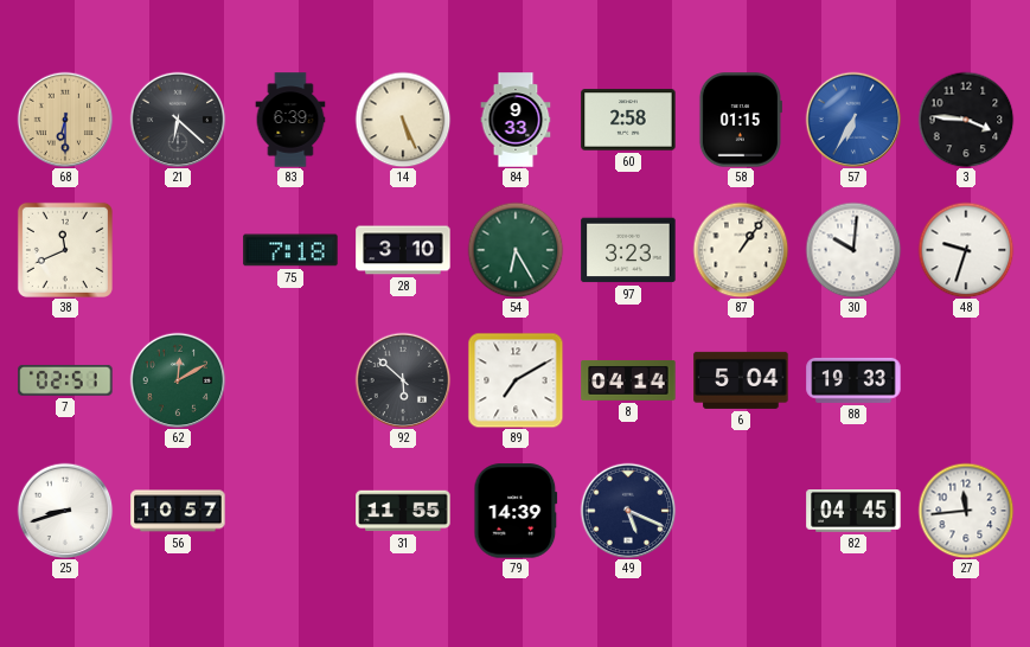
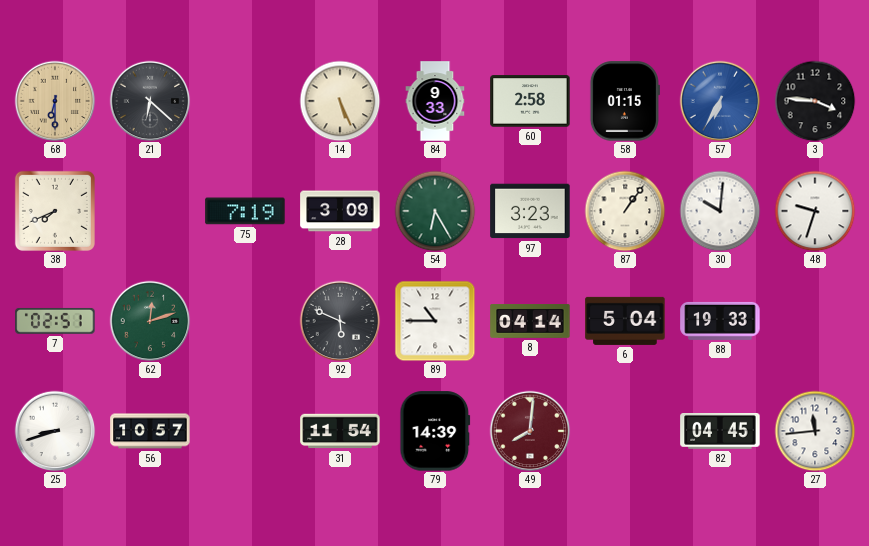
83: 6:39 -> none (290, 120)
38: 11:41 -> 7:41 (55, 211)
75: 7:18 -> 7:19 (245, 211)
28: 3:10 -> 3:09 (340, 211)
62: 12:10 -> 12:12 (150, 321)
92: 5:52 -> 5:49 (340, 321)
89: 7:10 -> 10:45 (435, 321)
31: 11:55 -> 11:54 (340, 431)
49: 5:19 -> 8:01 (530, 431)
49 dial: navy -> burgundy (530, 431)
